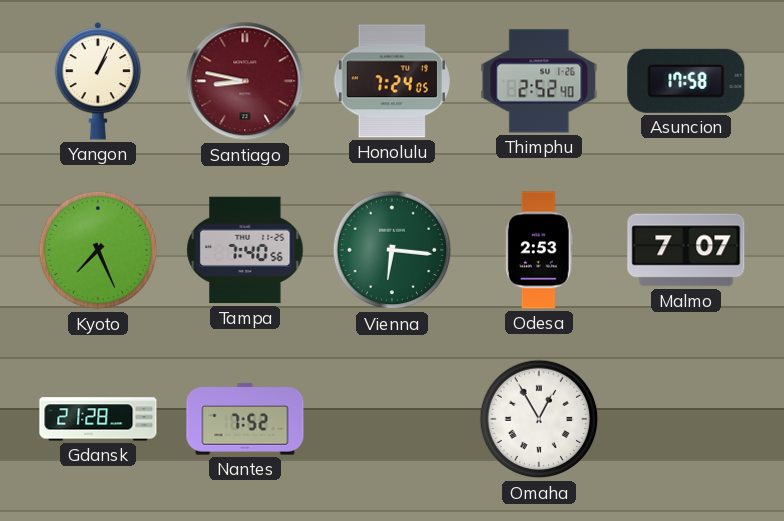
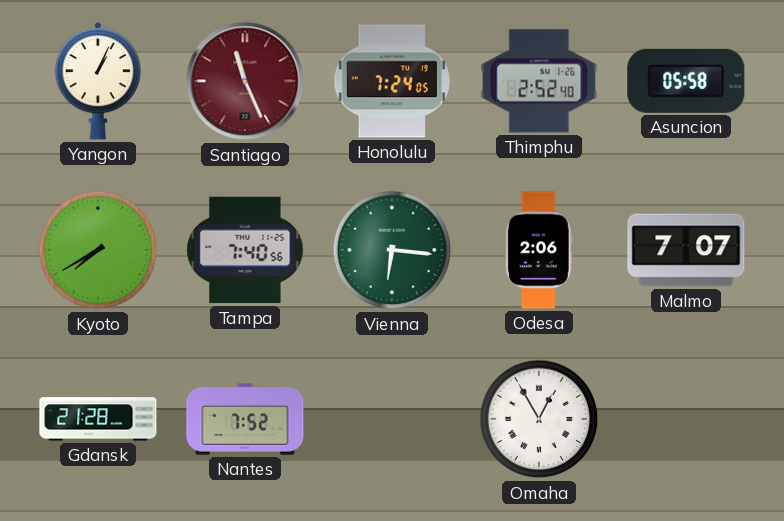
Santiago: 8:47 -> 11:26 (245, 81)
Asuncion: 17:58 -> 05:58 (686, 81)
Kyoto: 7:26 -> 7:40 (98, 250)
Odesa: 2:53 -> 2:06 (539, 250)
